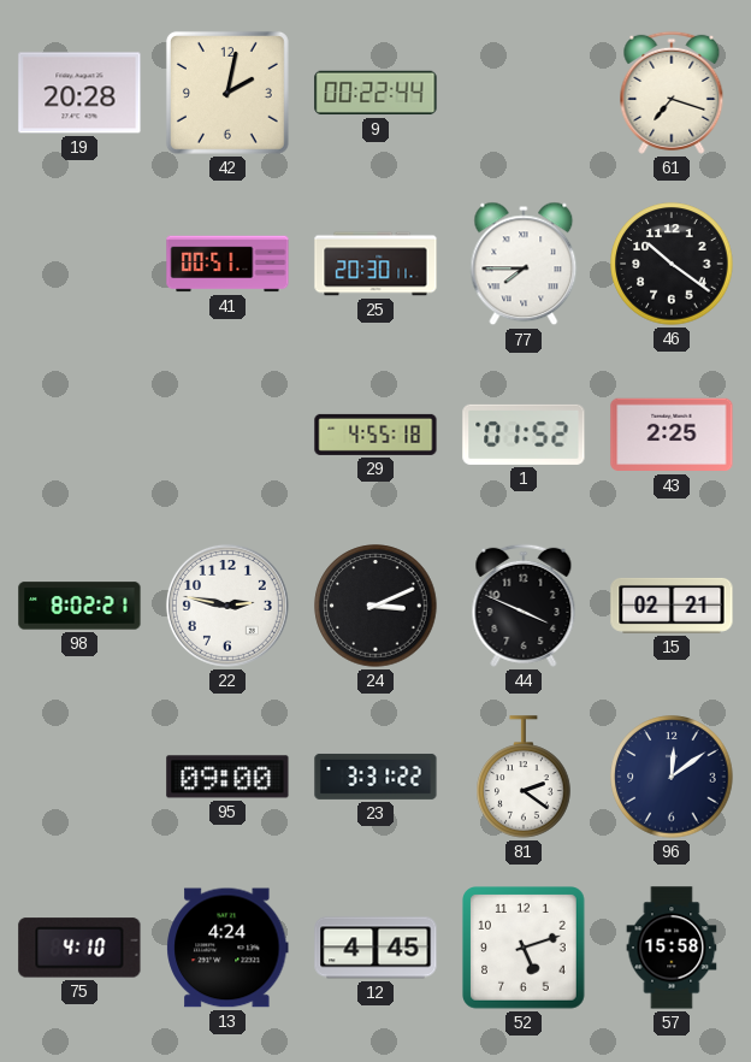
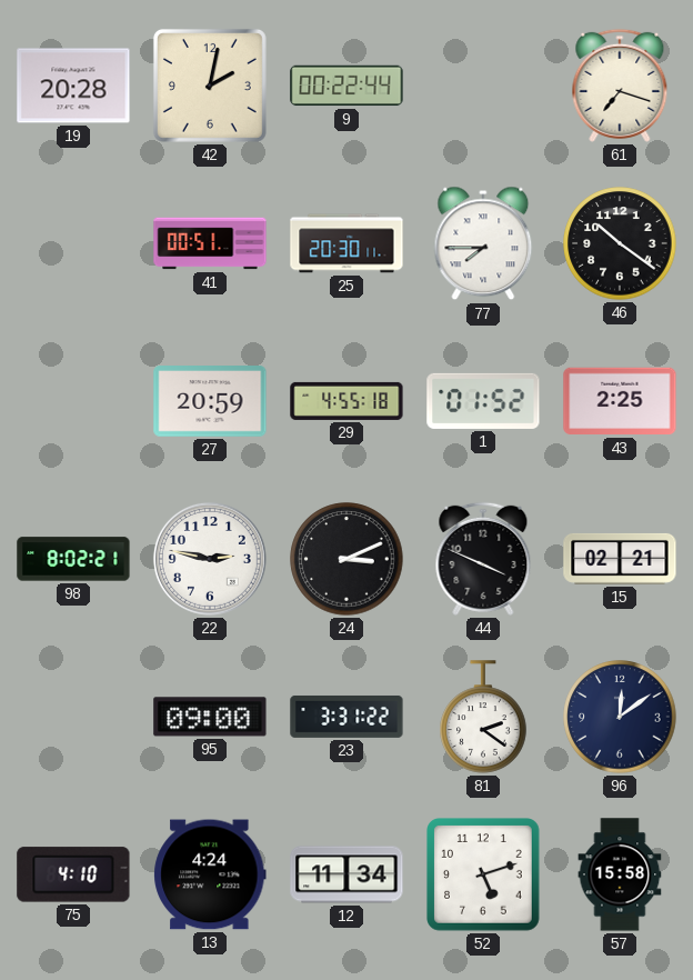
27: none -> 20:59 (210, 402)
12: 4:45 -> 11:34 (346, 874)
